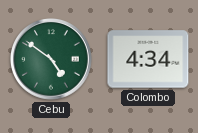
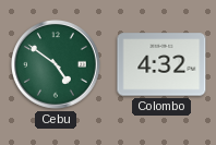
Colombo: 4:34 -> 4:32 (161, 64)
